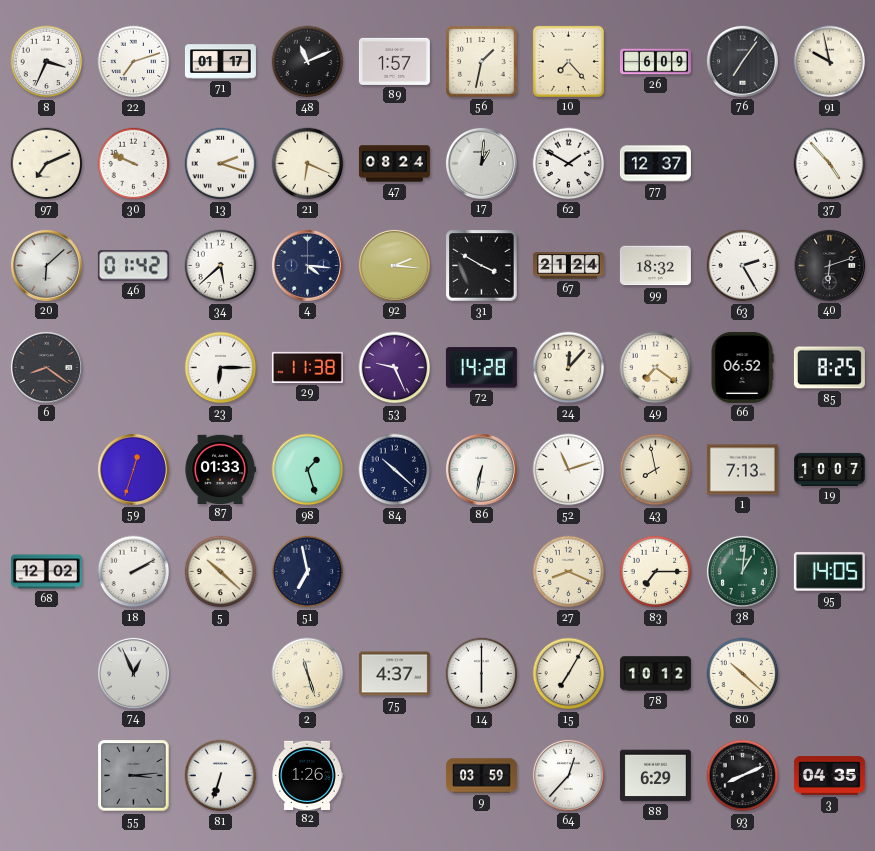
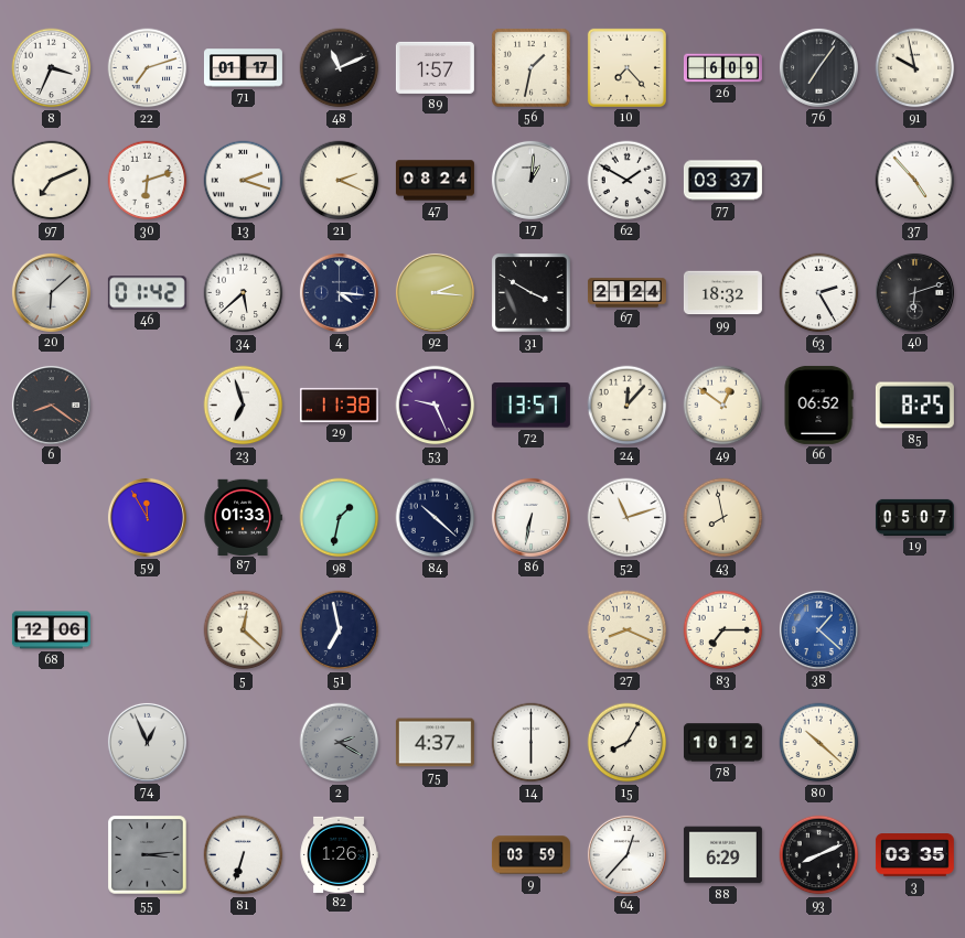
30: 9:49 -> 6:12 (148, 181)
21: 6:19 -> 2:19 (340, 181)
77: 12:37 -> 03:37 (722, 181)
23: 6:15 -> 6:57 (244, 406)
72: 14:28 -> 13:57 (530, 406)
49: 7:21 -> 12:51 (723, 406)
59: 12:33 -> 11:55 (147, 517)
98: 1:27 -> 1:32 (340, 518)
1: 7:13 -> none (742, 470)
19: 10:07 -> 05:07 (914, 517)
68: 12:02 -> 12:06 (51, 630)
18: 2:10 -> none (134, 572)
5: 10:22 -> 12:22 (244, 630)
38: 1:01 -> 1:22 (818, 629)
38 dial: green -> blue (818, 629)
95: 14:05 -> none (829, 572)
2: 11:27 -> 2:20 (340, 743)
2 dial: cream -> grey (340, 743)
15: 7:05 -> 8:05 (628, 743)
3: 04:35 -> 03:35 (914, 855)
